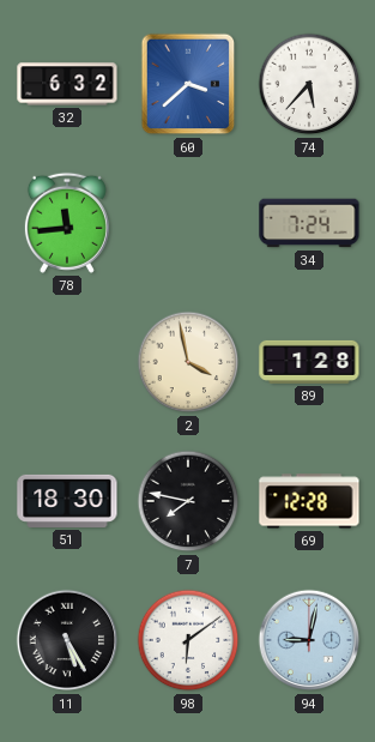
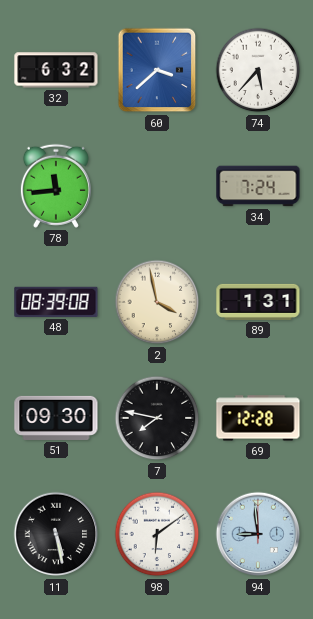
48: none -> 08:39 (56, 302)
89: 1:28 -> 1:31 (258, 302)
51: 18:30 -> 09:30 (56, 418)
11: 5:25 -> 5:28 (56, 534)
94: 9:02 -> 8:59 (258, 534)
